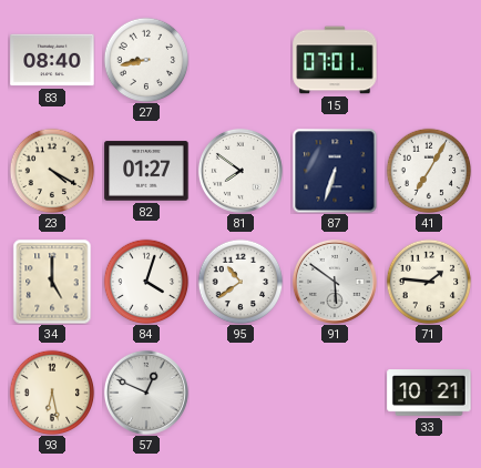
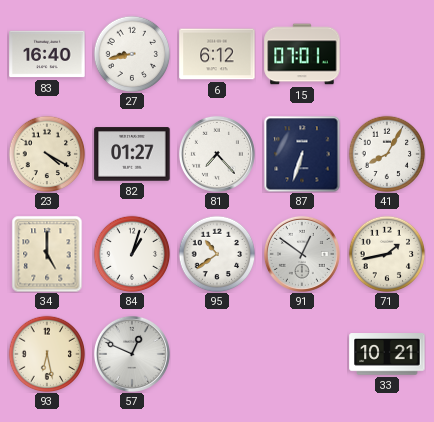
83: 08:40 -> 16:40 (47, 54)
6: none -> 6:12 (217, 54)
81: 7:51 -> 7:23 (217, 154)
41: 7:05 -> 8:05 (387, 154)
84: 4:03 -> 1:03 (132, 254)
91: 5:51 -> 12:51 (302, 254)
71: 1:46 -> 1:43 (387, 254)
